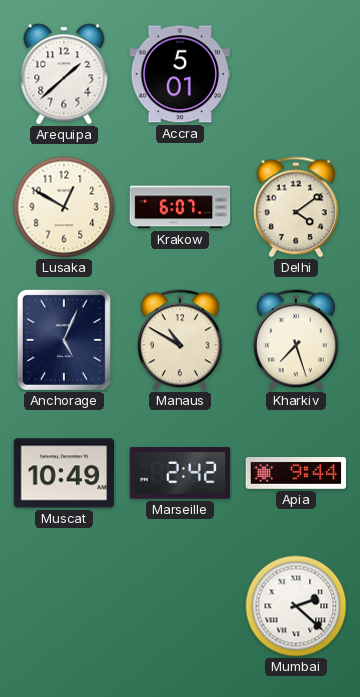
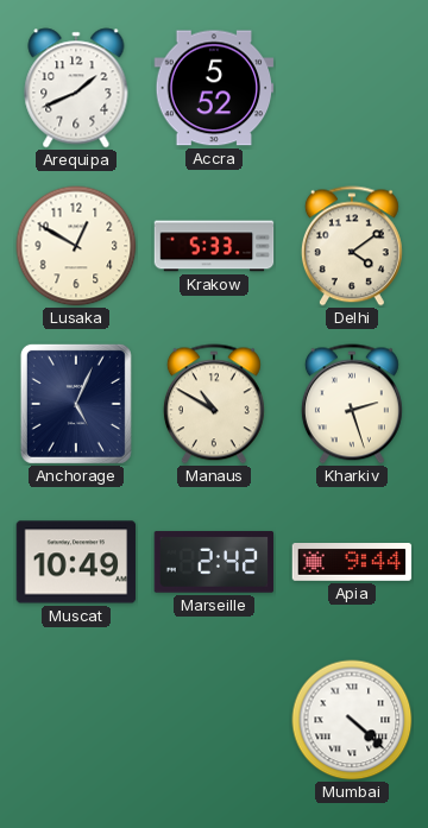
Arequipa: 1:38 -> 1:41 (76, 88)
Accra: 5:01 -> 5:52 (214, 88)
Krakow: 6:07 -> 5:33 (214, 246)
Kharkiv: 7:27 -> 2:27 (352, 404)
Mumbai: 2:22 -> 4:22 (352, 720)
